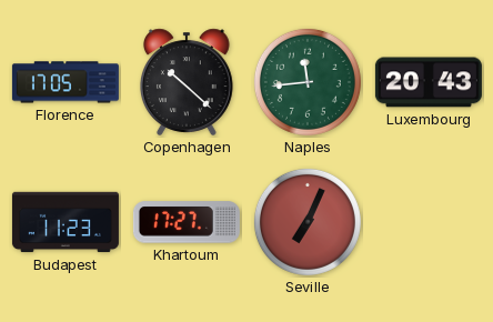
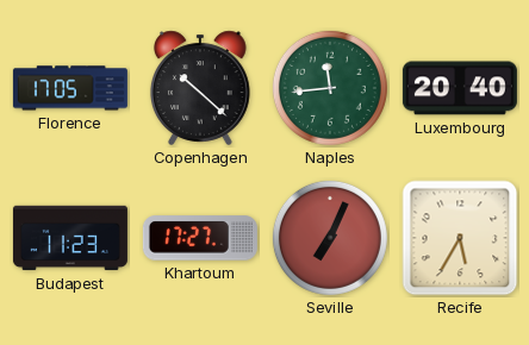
Luxembourg: 20:43 -> 20:40 (460, 88)
Recife: none -> 5:35 (460, 238)
